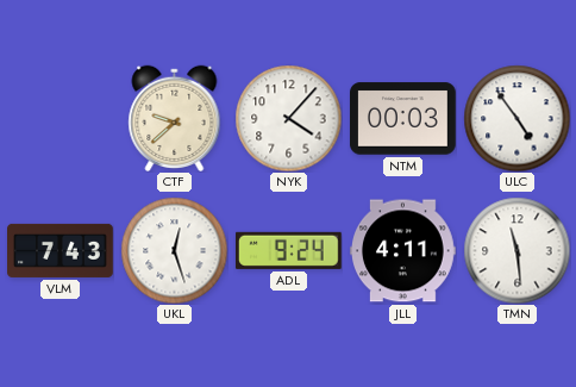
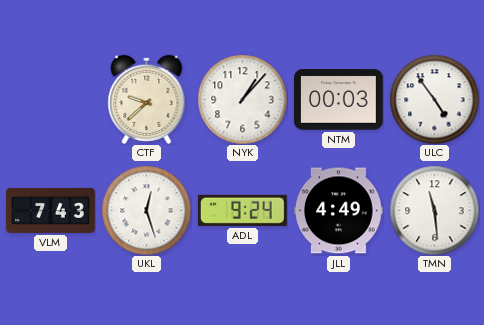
NYK: 4:07 -> 1:07 (242, 99)
JLL: 4:11 -> 4:49 (339, 211)
